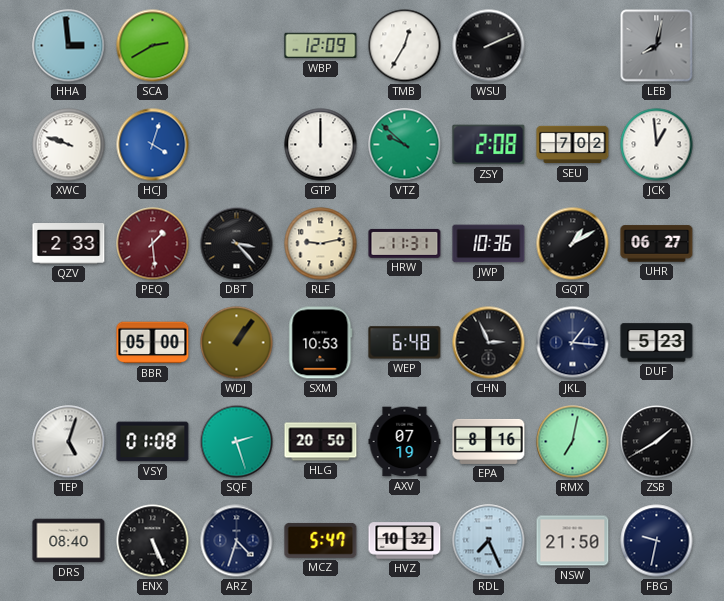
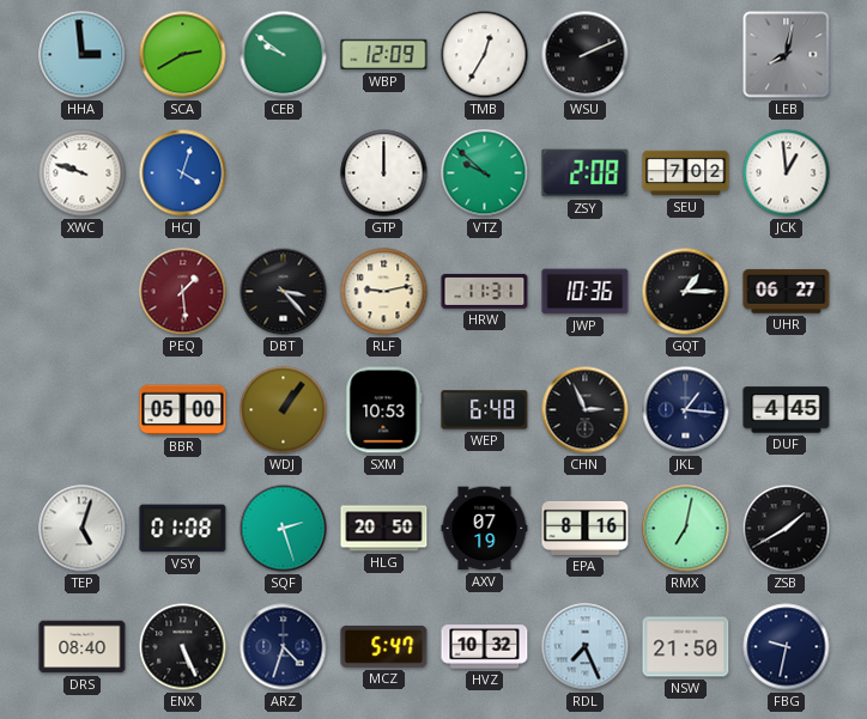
CEB: none -> 9:51 (284, 55)
QZV: 2:33 -> none (69, 244)
GQT: 1:10 -> 1:15 (686, 292)
DUF: 5:23 -> 4:45 (787, 410)
